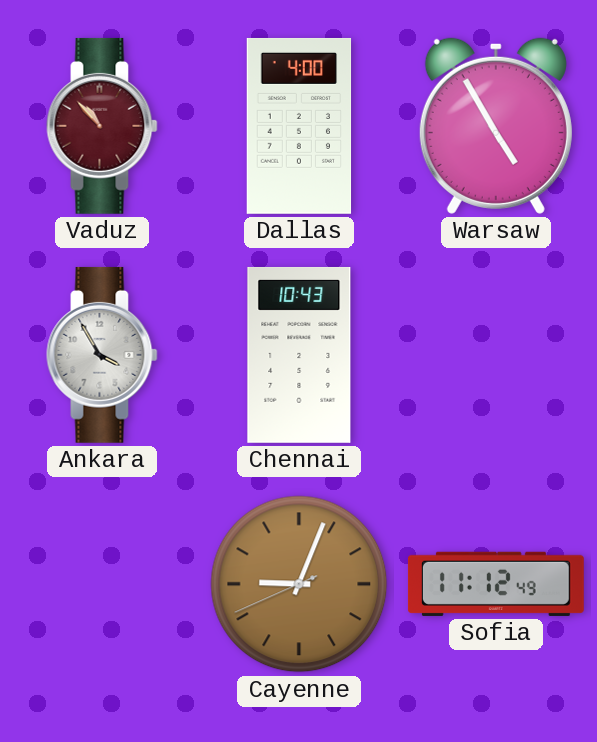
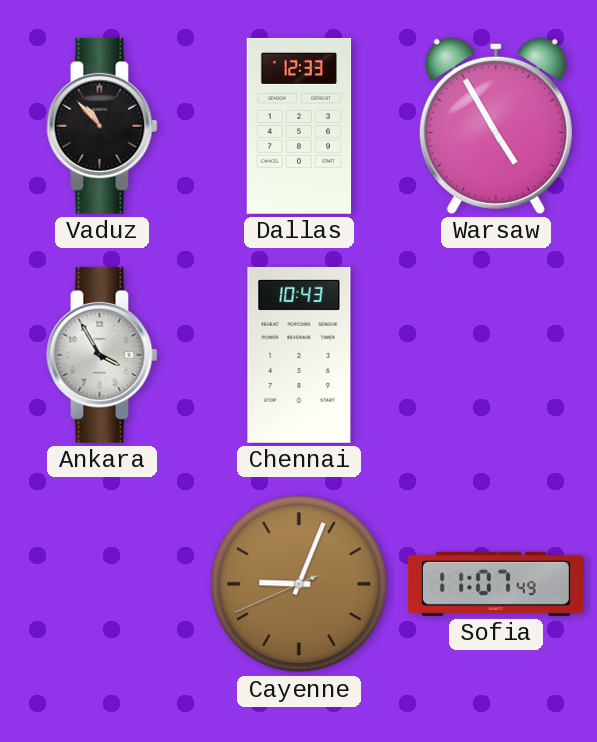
Vaduz dial: burgundy -> black (102, 126)
Dallas: 4:00 -> 12:33 (299, 126)
Sofia: 11:12 -> 11:07 (496, 584)
